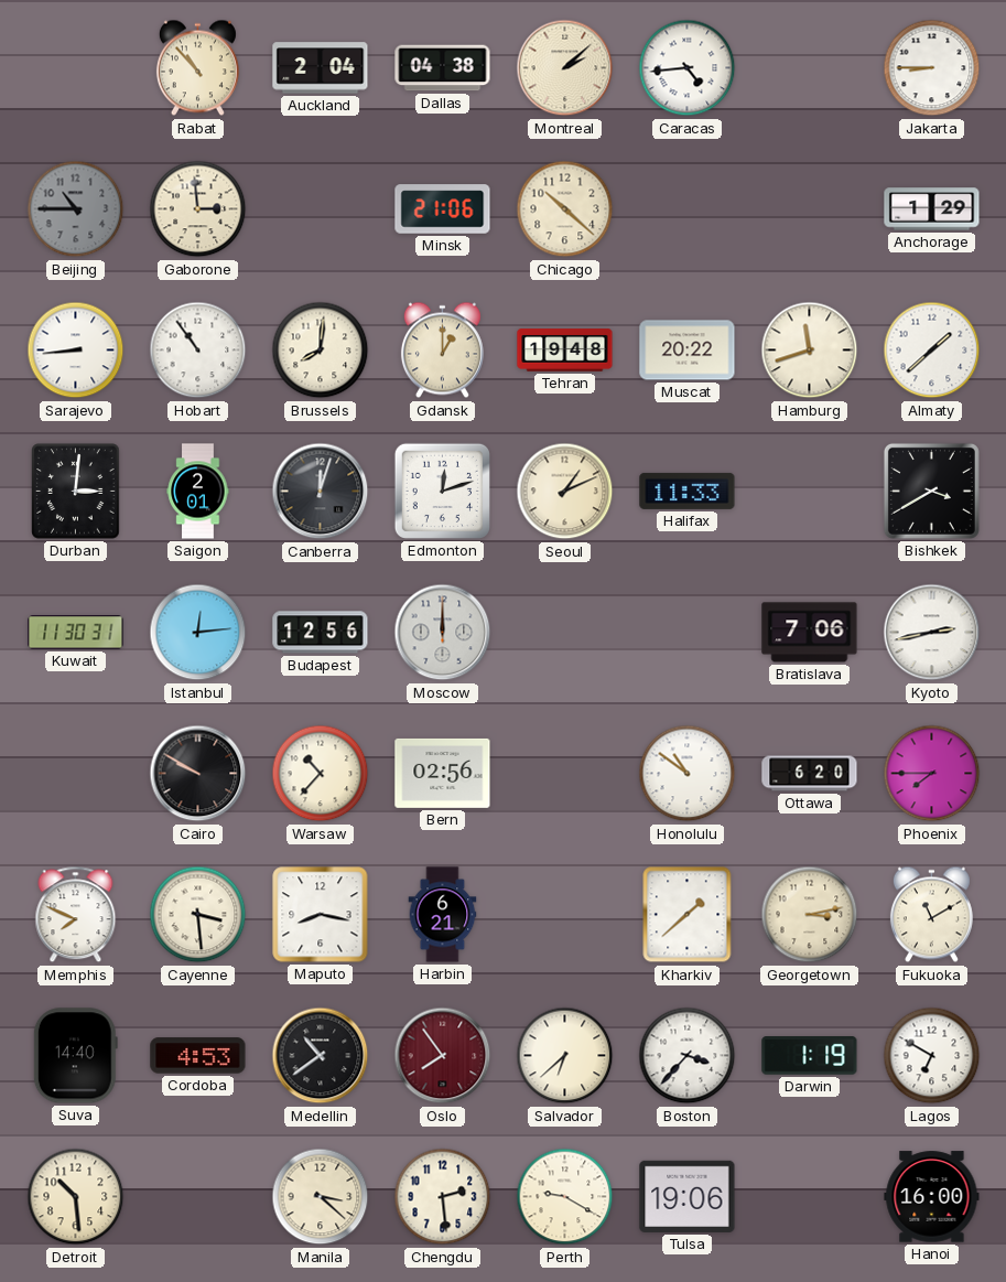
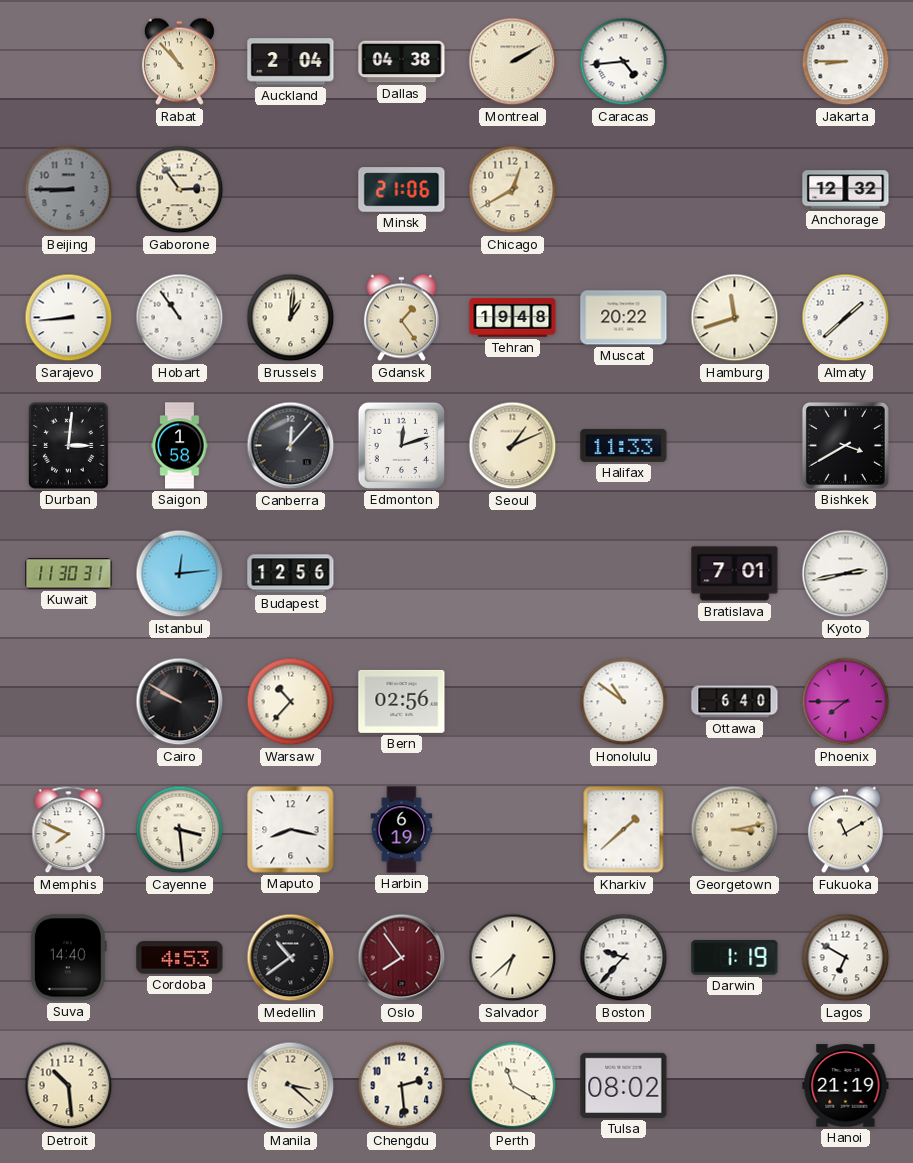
Montreal: 2:08 -> 2:10 (513, 62)
Beijing: 10:45 -> 8:45 (69, 190)
Gaborone: 2:59 -> 2:54 (180, 190)
Chicago: 10:22 -> 12:40 (513, 190)
Anchorage: 1:29 -> 12:32 (846, 190)
Brussels: 8:01 -> 1:01 (291, 318)
Gdansk: 1:00 -> 1:24 (401, 318)
Saigon: 2:01 -> 1:58 (180, 446)
Canberra: 12:03 -> 12:07 (291, 446)
Moscow: 12:00 -> none (443, 633)
Bratislava: 7:06 -> 7:01 (735, 574)
Ottawa: 6:20 -> 6:40 (735, 702)
Harbin: 6:21 -> 6:19 (402, 830)
Boston: 3:37 -> 9:37 (624, 958)
Perth: 9:20 -> 11:20 (513, 1086)
Tulsa: 19:06 -> 08:02 (624, 1085)
Hanoi: 16:00 -> 21:19 (846, 1086)
